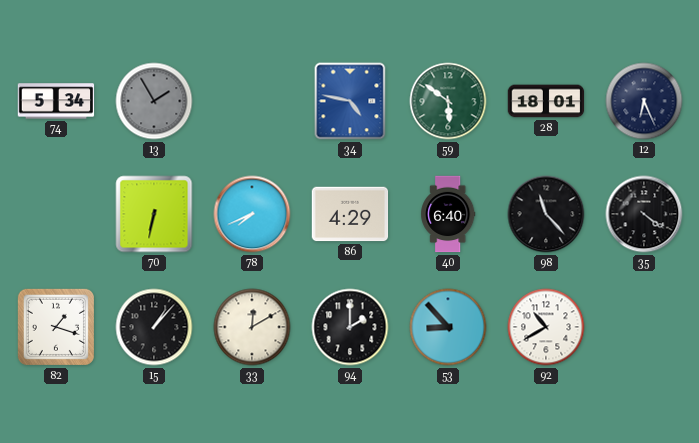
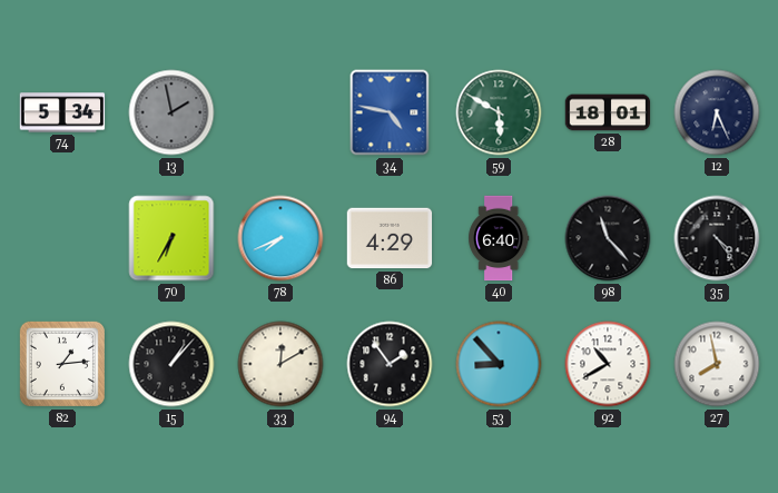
13: 1:55 -> 1:58 (171, 112)
59: 5:51 -> 5:50 (499, 112)
70: 6:32 -> 6:35 (171, 238)
35: 4:21 -> 4:24 (717, 238)
82: 1:18 -> 1:14 (62, 364)
94: 2:00 -> 1:54 (390, 364)
27: none -> 7:58 (717, 364)
